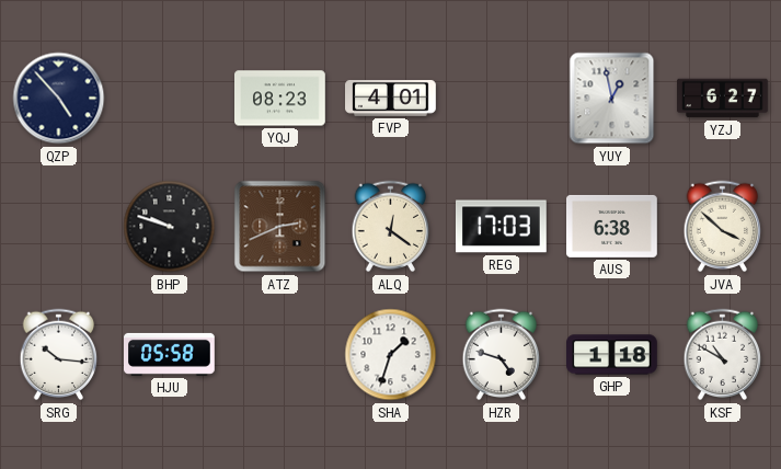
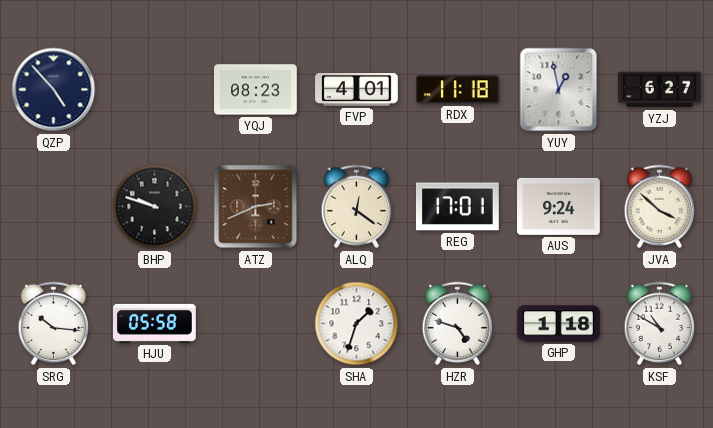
RDX: none -> 11:18 (458, 90)
REG: 17:03 -> 17:01 (457, 207)
AUS: 6:38 -> 9:24 (559, 206)
